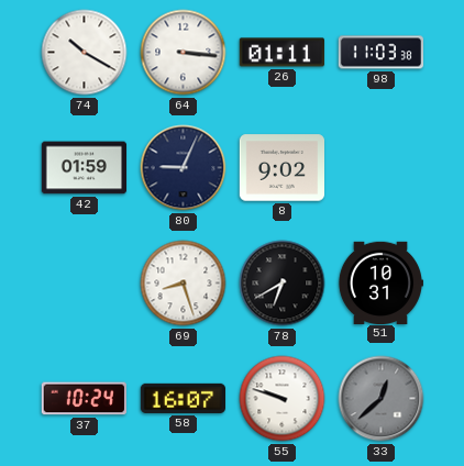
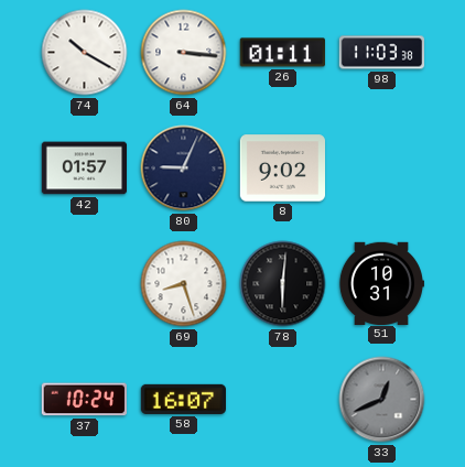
42: 01:59 -> 01:57 (84, 169)
78: 6:40 -> 6:01 (283, 284)
55: 9:48 -> none (283, 399)
33: 12:38 -> 12:41 (382, 400)
